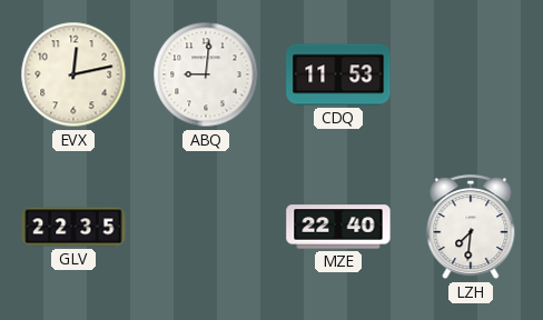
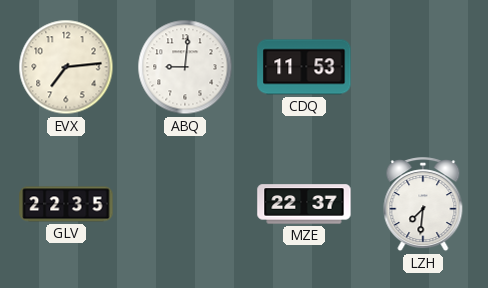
EVX: 12:13 -> 7:14 (66, 67)
MZE: 22:40 -> 22:37 (304, 204)
